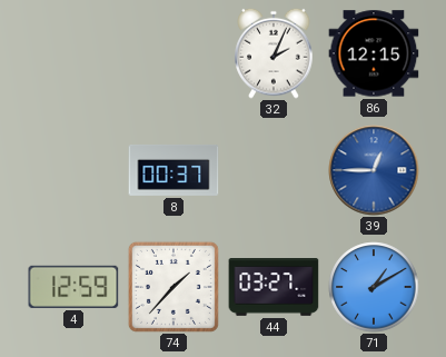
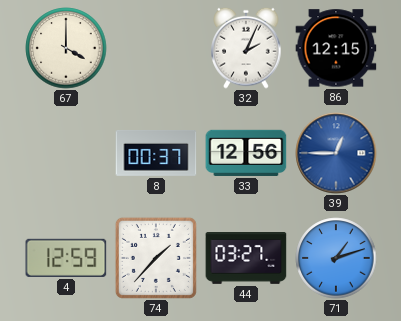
67: none -> 4:00 (66, 48)
33: none -> 12:56 (246, 153)
71: 1:10 -> 1:12 (336, 258)
